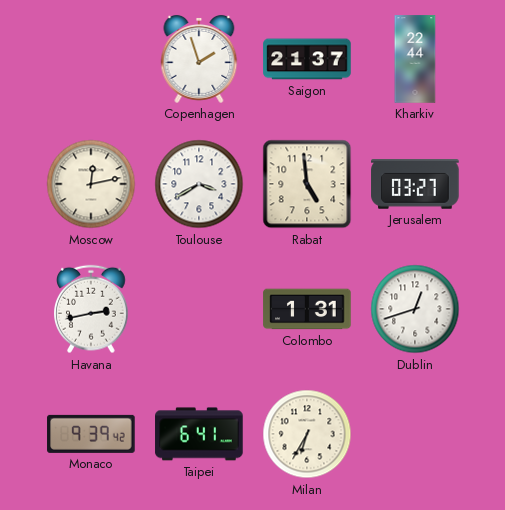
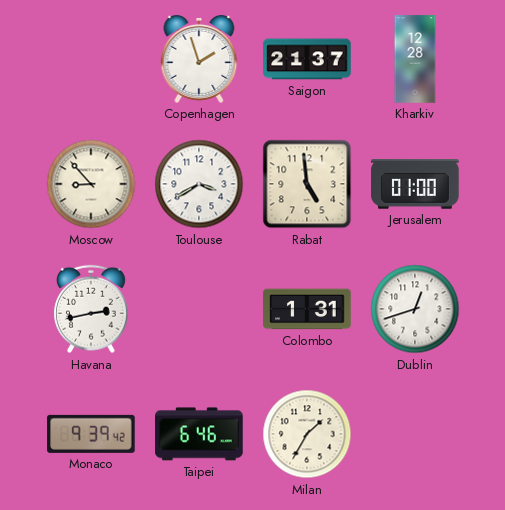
Kharkiv: 22:44 -> 12:28 (415, 59)
Moscow: 12:13 -> 8:53 (91, 184)
Jerusalem: 03:27 -> 01:00 (415, 184)
Taipei: 6:41 -> 6:46 (199, 434)
Milan: 6:35 -> 1:35 (307, 434)
